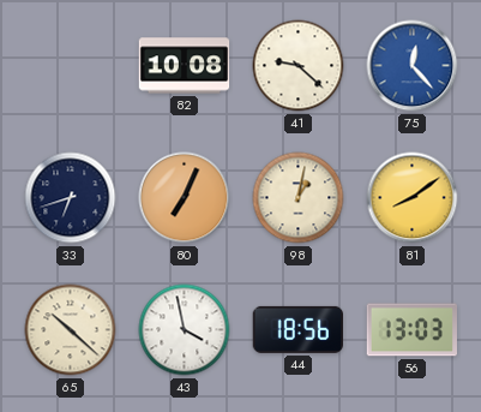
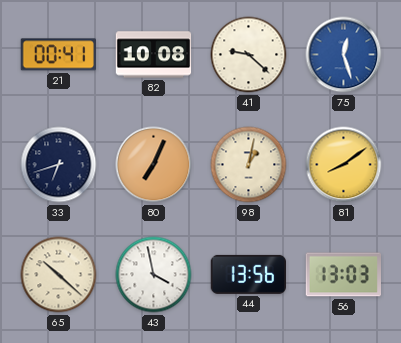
21: none -> 00:41 (58, 55)
75: 12:23 -> 12:27 (344, 55)
44: 18:56 -> 13:56 (249, 274)
